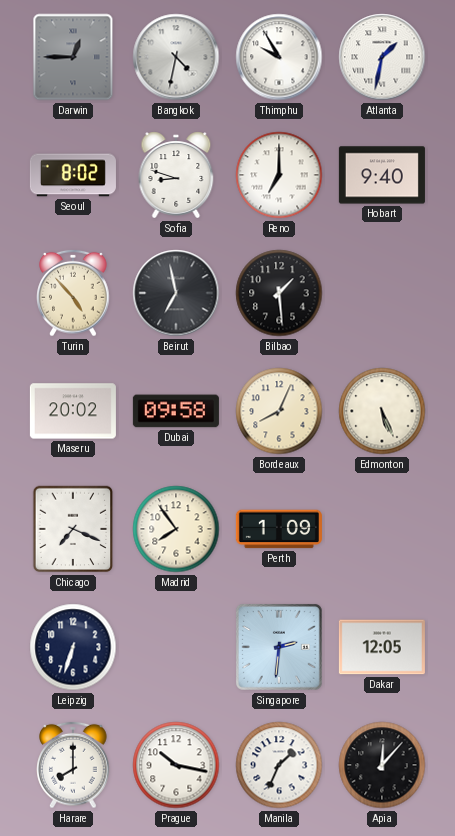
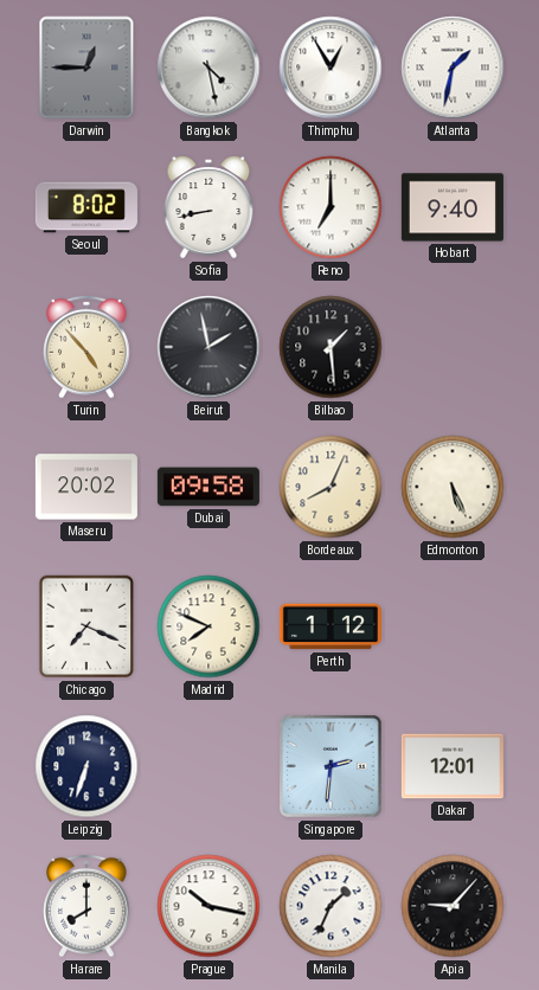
Bangkok: 4:32 -> 4:28 (208, 67)
Thimphu: 9:55 -> 12:55 (331, 67)
Sofia: 8:48 -> 8:43 (208, 207)
Beirut: 6:58 -> 1:58 (208, 347)
Madrid: 7:54 -> 7:49 (208, 626)
Perth: 1:09 -> 1:12 (331, 626)
Dakar: 12:05 -> 12:01 (453, 766)
Apia: 12:07 -> 9:07 (453, 906)
